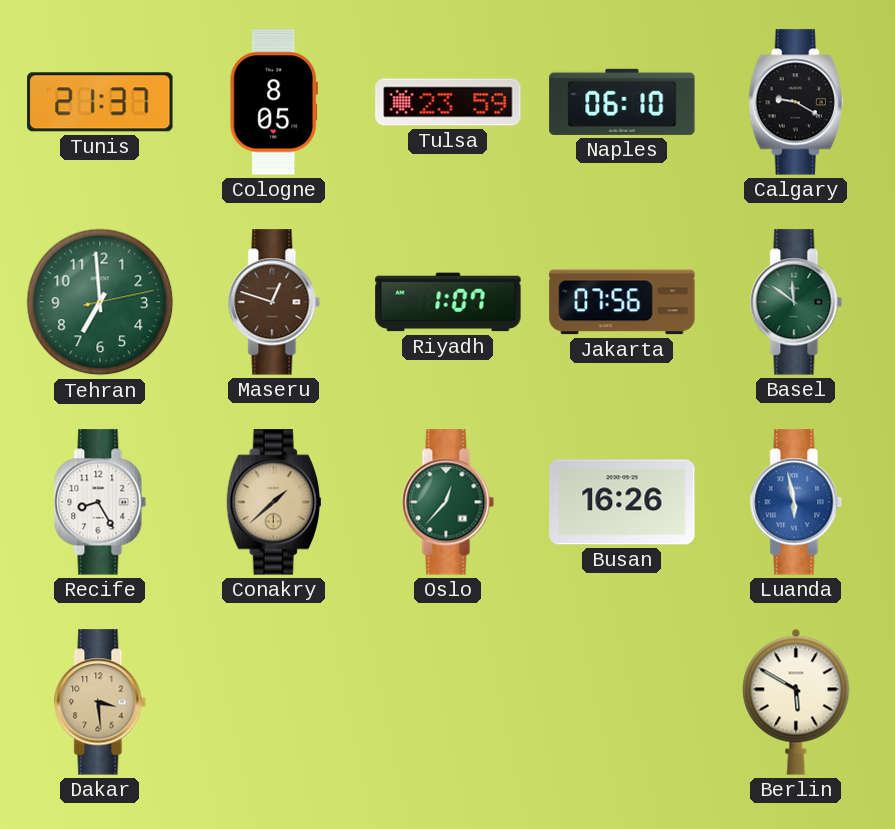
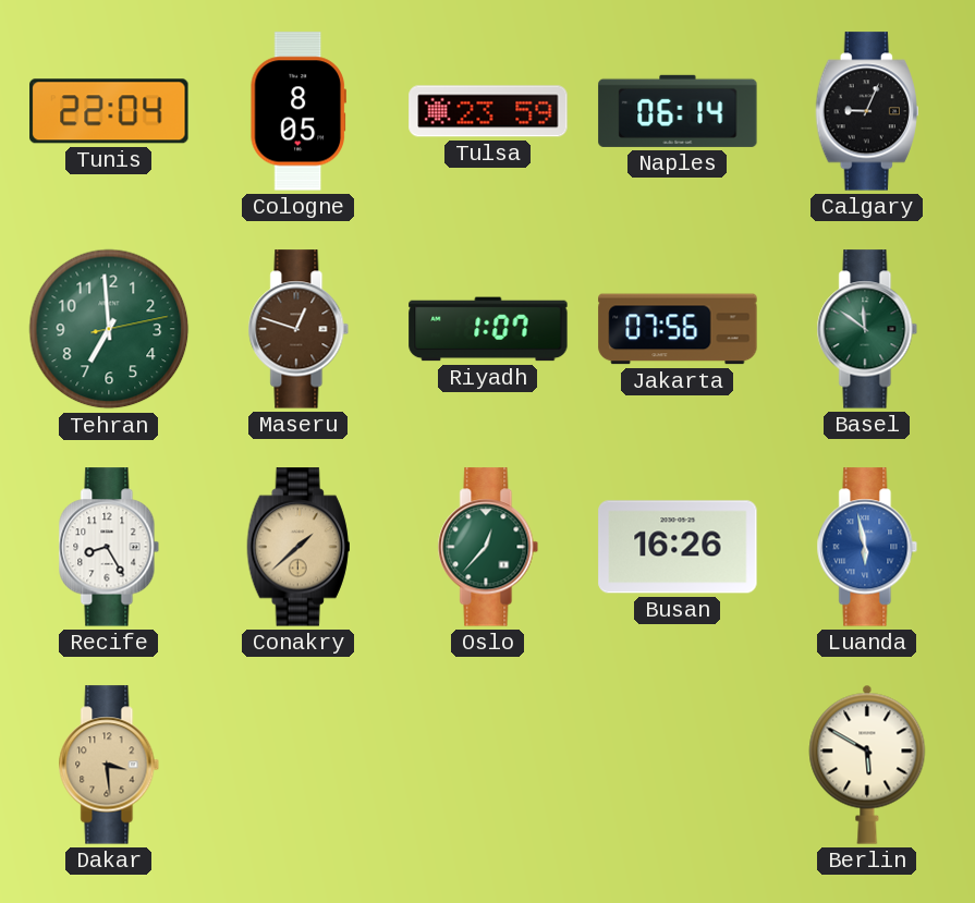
Tunis: 21:37 -> 22:04 (109, 111)
Naples: 06:10 -> 06:14 (678, 111)
Calgary: 9:20 -> 9:04 (867, 111)
